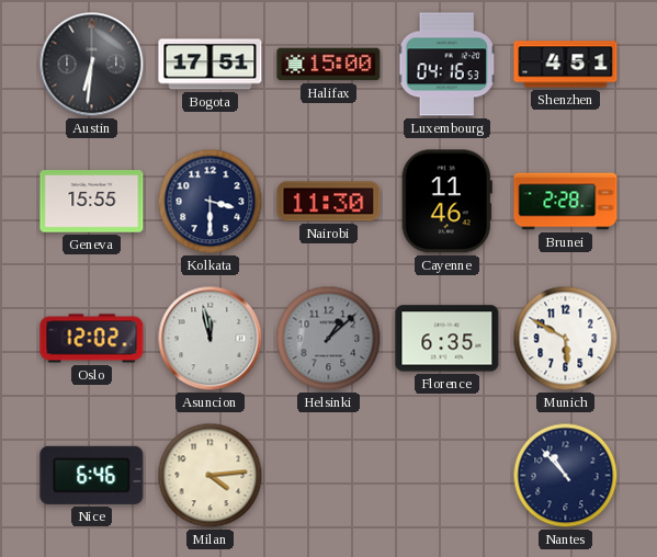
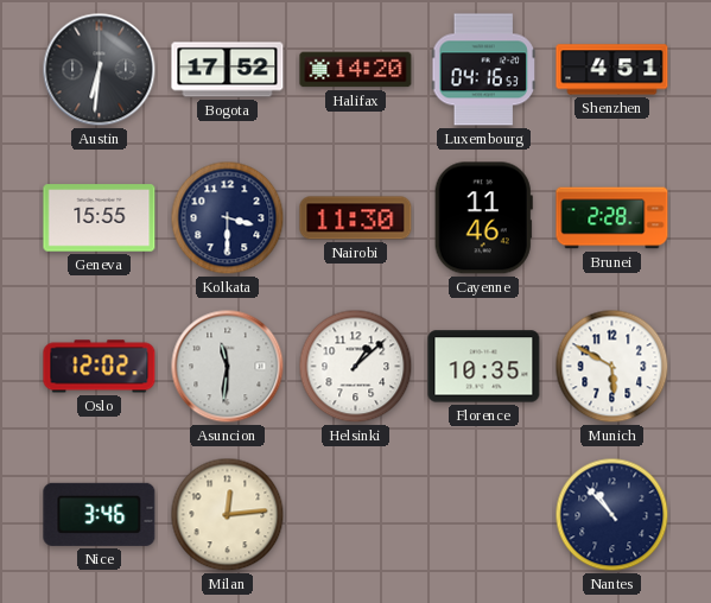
Bogota: 17:51 -> 17:52 (228, 70)
Halifax: 15:00 -> 14:20 (356, 70)
Asuncion: 11:58 -> 11:31 (228, 367)
Helsinki dial: grey -> white (356, 367)
Florence: 6:35 -> 10:35 (484, 367)
Nice: 6:46 -> 3:46 (100, 514)
Milan: 4:14 -> 12:14 (228, 515)
